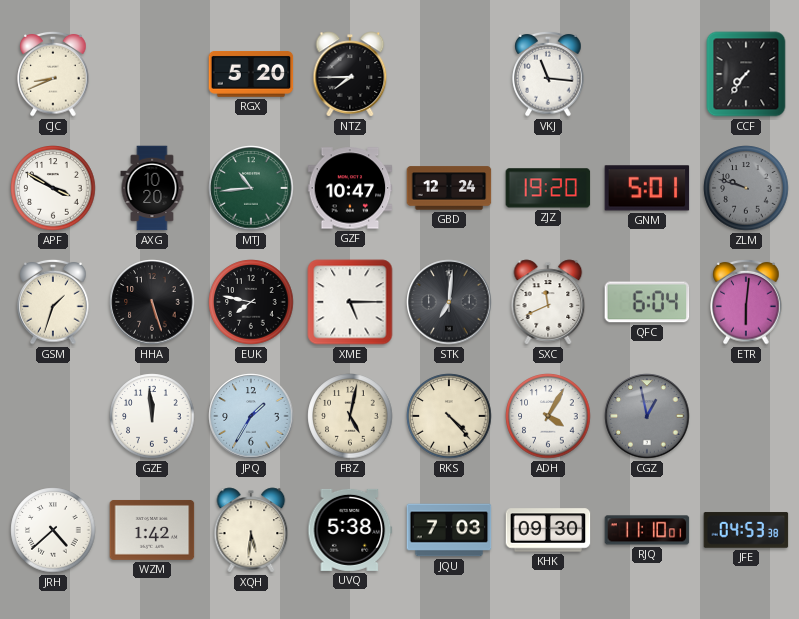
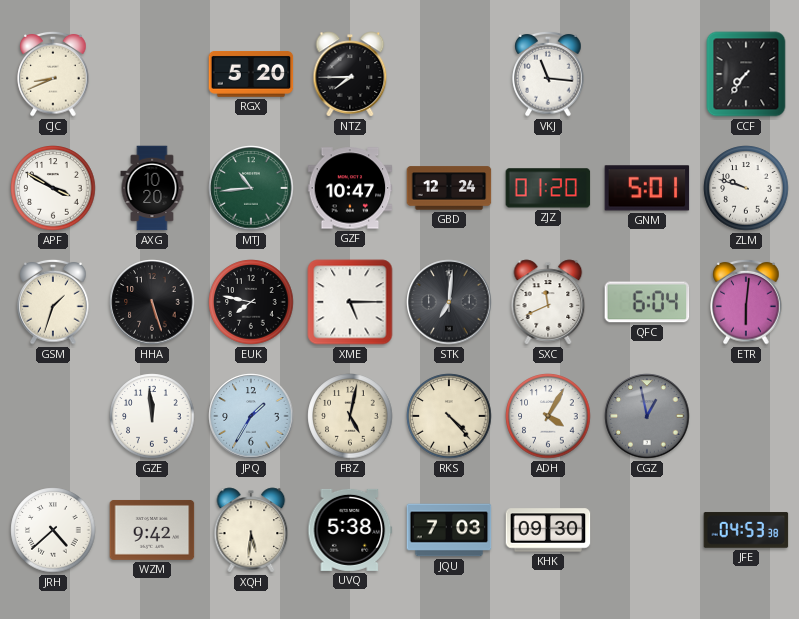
ZJZ: 19:20 -> 01:20 (548, 188)
ZLM dial: grey -> white (746, 188)
WZM: 1:42 -> 9:42 (152, 530)
RJQ: 11:10 -> none (647, 530)
